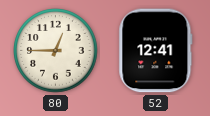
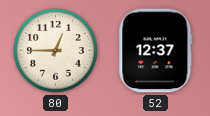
52: 12:41 -> 12:37 (156, 51)
